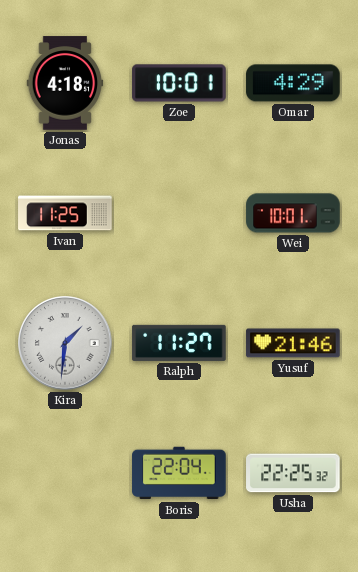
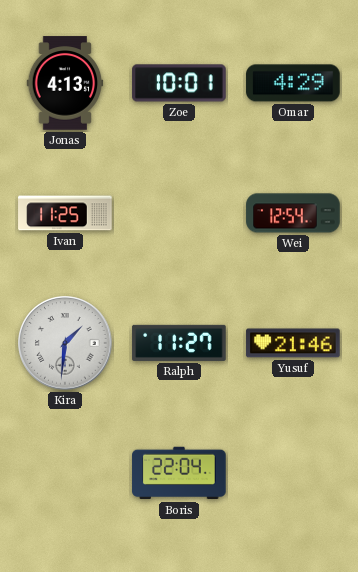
Jonas: 4:18 -> 4:13 (65, 83)
Wei: 10:01 -> 12:54 (293, 213)
Usha: 22:25 -> none (293, 473)
